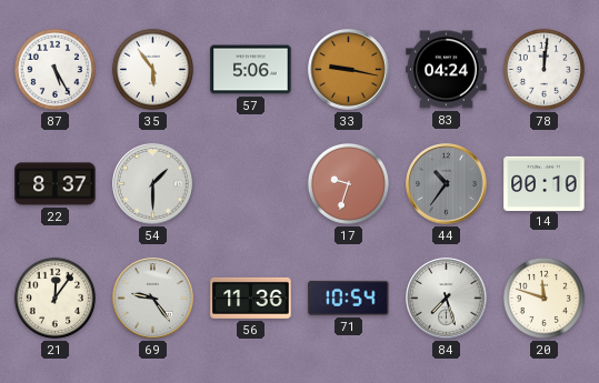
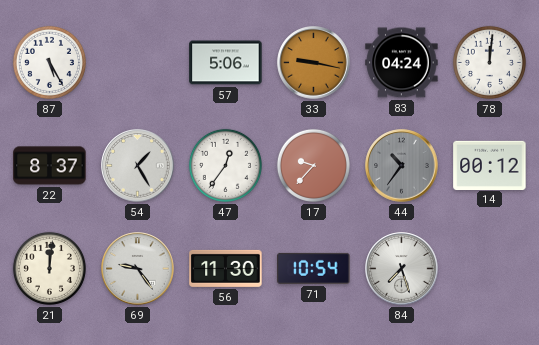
35: 5:54 -> none (152, 69)
54: 1:30 -> 1:25 (138, 166)
47: none -> 12:36 (225, 165)
17: 9:33 -> 9:37 (313, 165)
14: 00:10 -> 00:12 (490, 165)
21: 12:06 -> 12:01 (49, 268)
56: 11:36 -> 11:30 (226, 268)
20: 11:48 -> none (543, 298)
